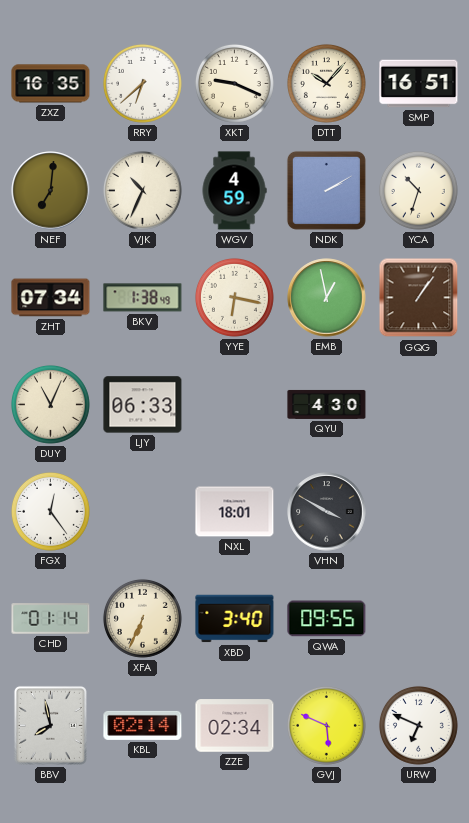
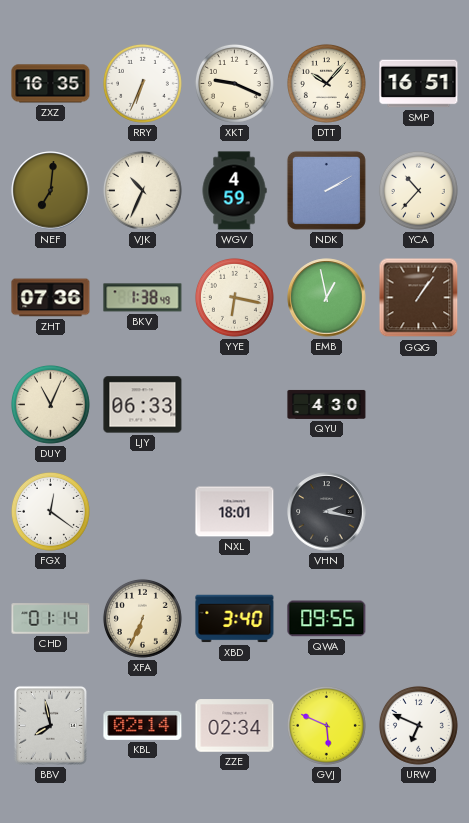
RRY: 6:38 -> 6:34 (142, 83)
YCA: 10:33 -> 10:37 (418, 190)
ZHT: 07:34 -> 07:36 (51, 298)
FGX: 12:24 -> 12:21 (50, 511)
VHN: 3:50 -> 2:17 (327, 512)
